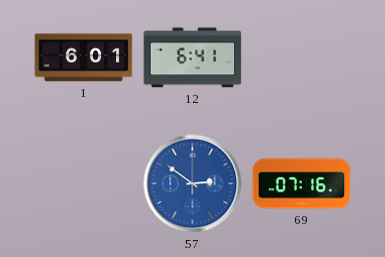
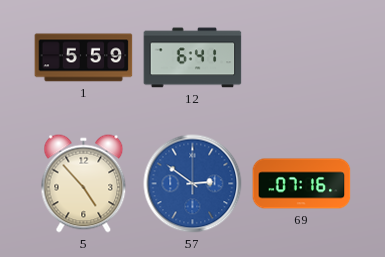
1: 6:01 -> 5:59 (84, 58)
5: none -> 4:53 (84, 184)
